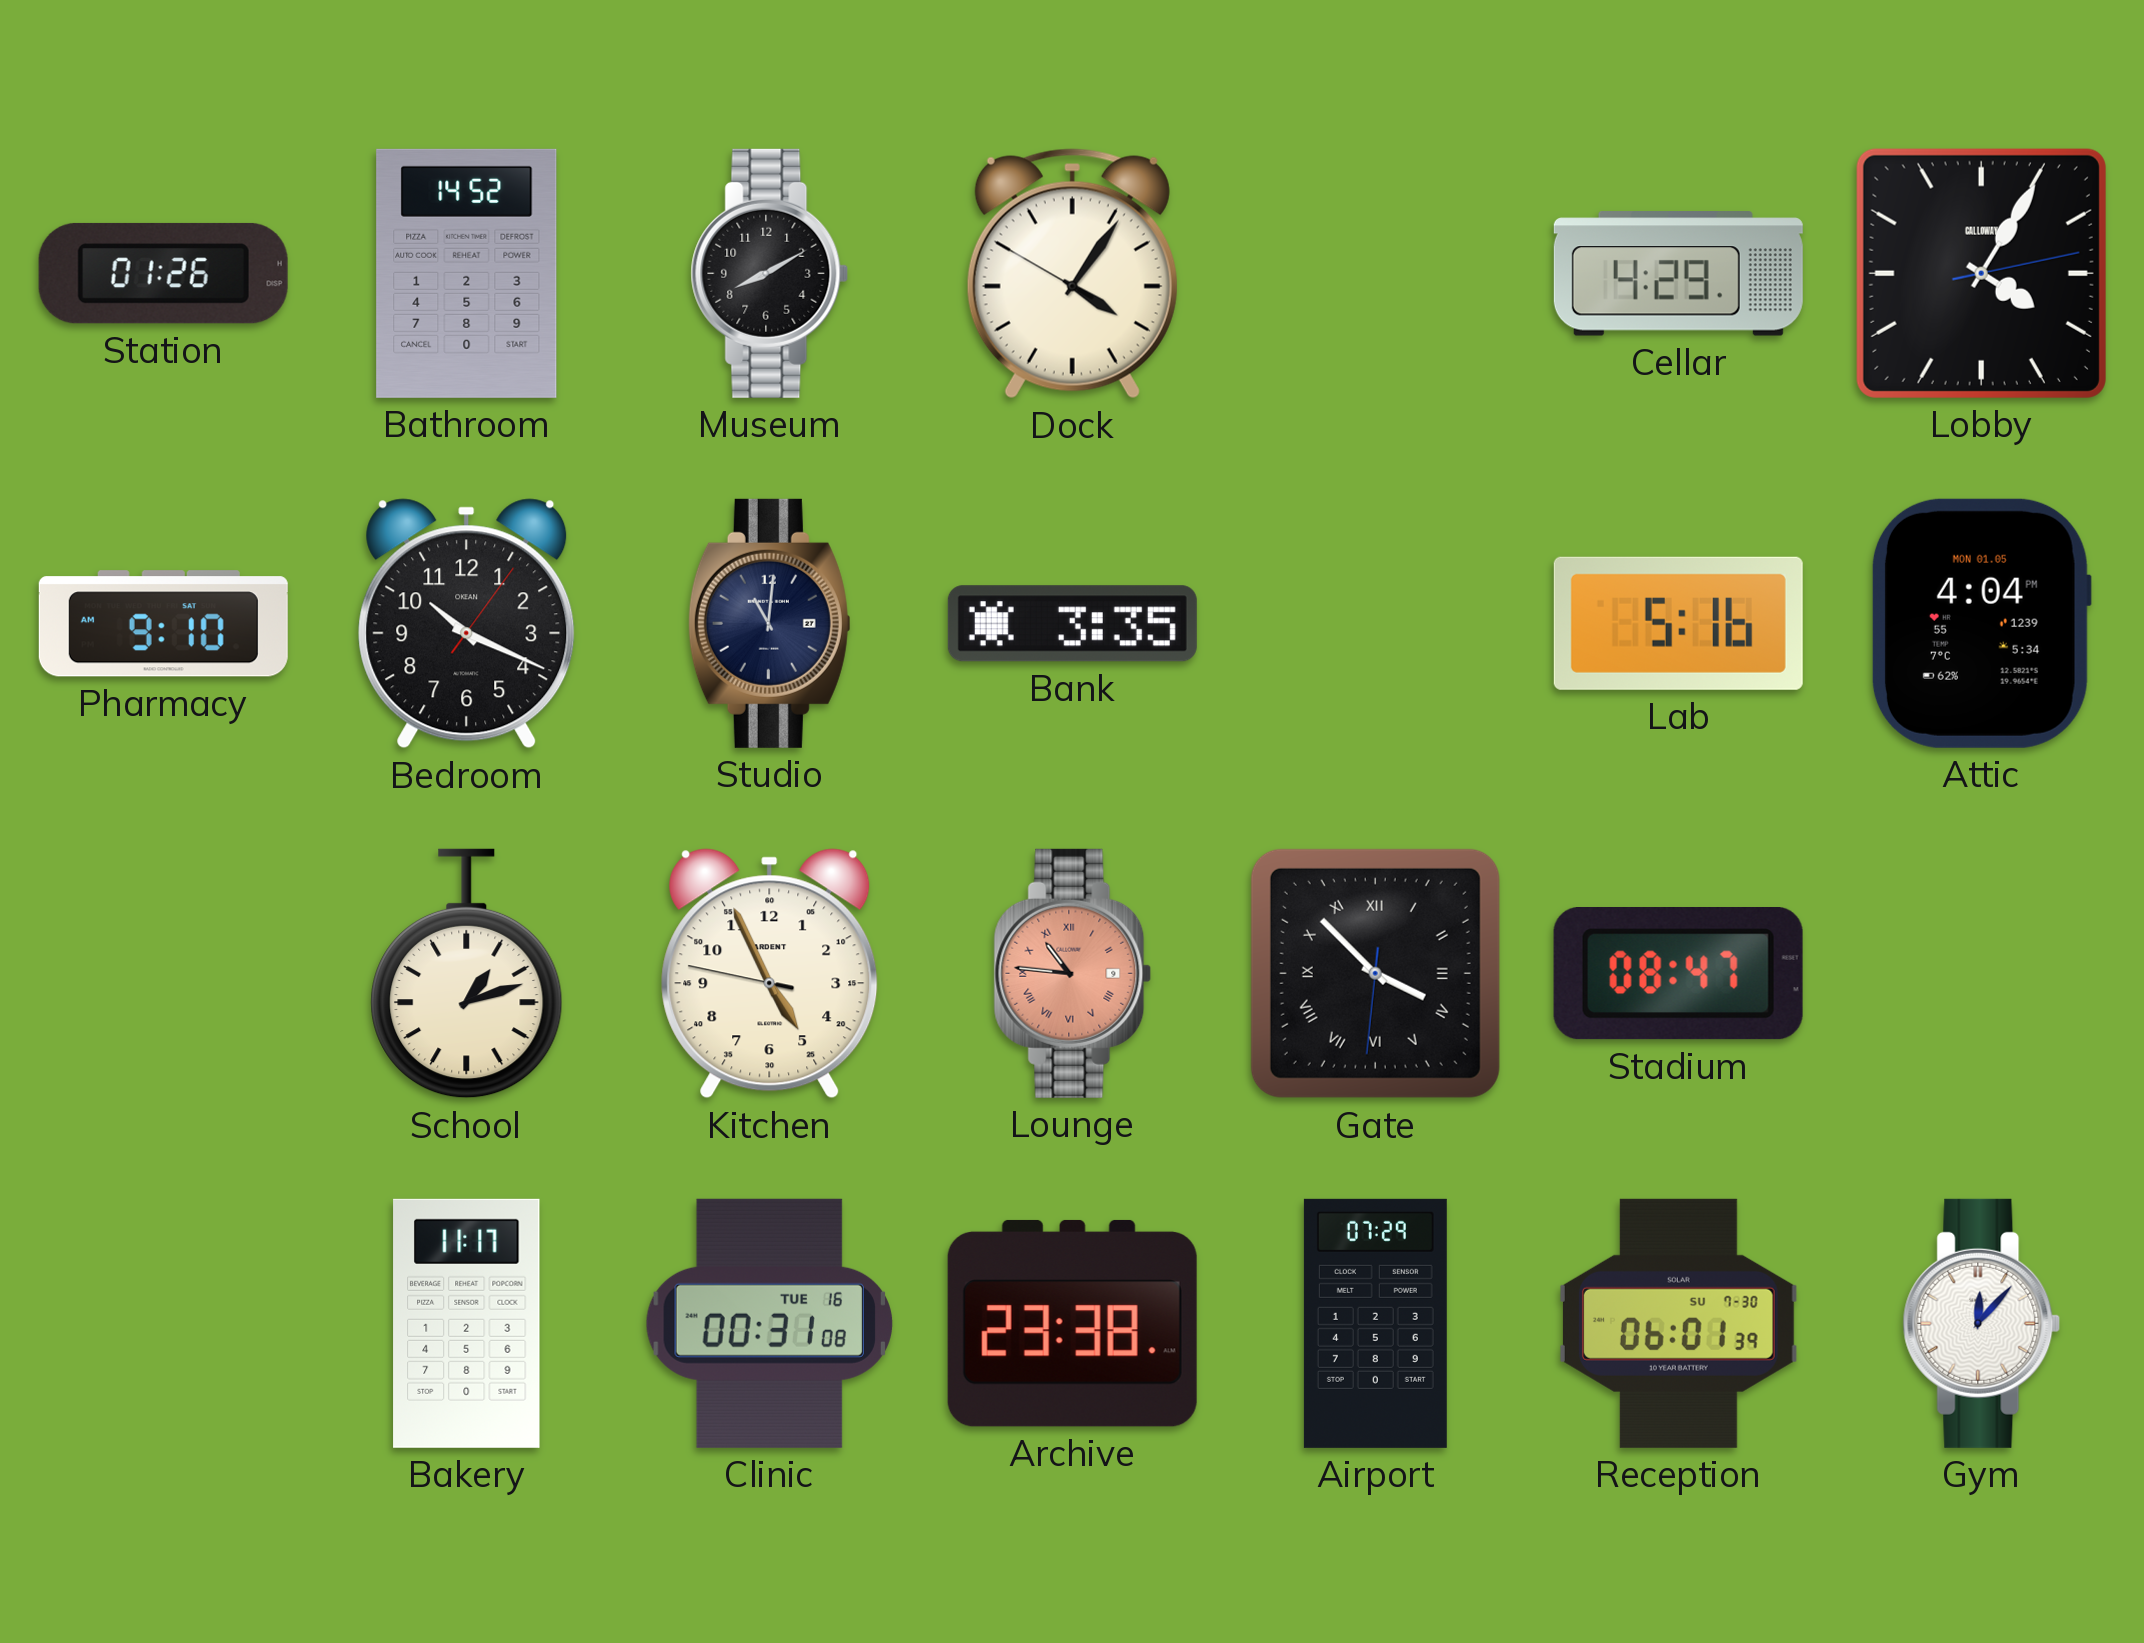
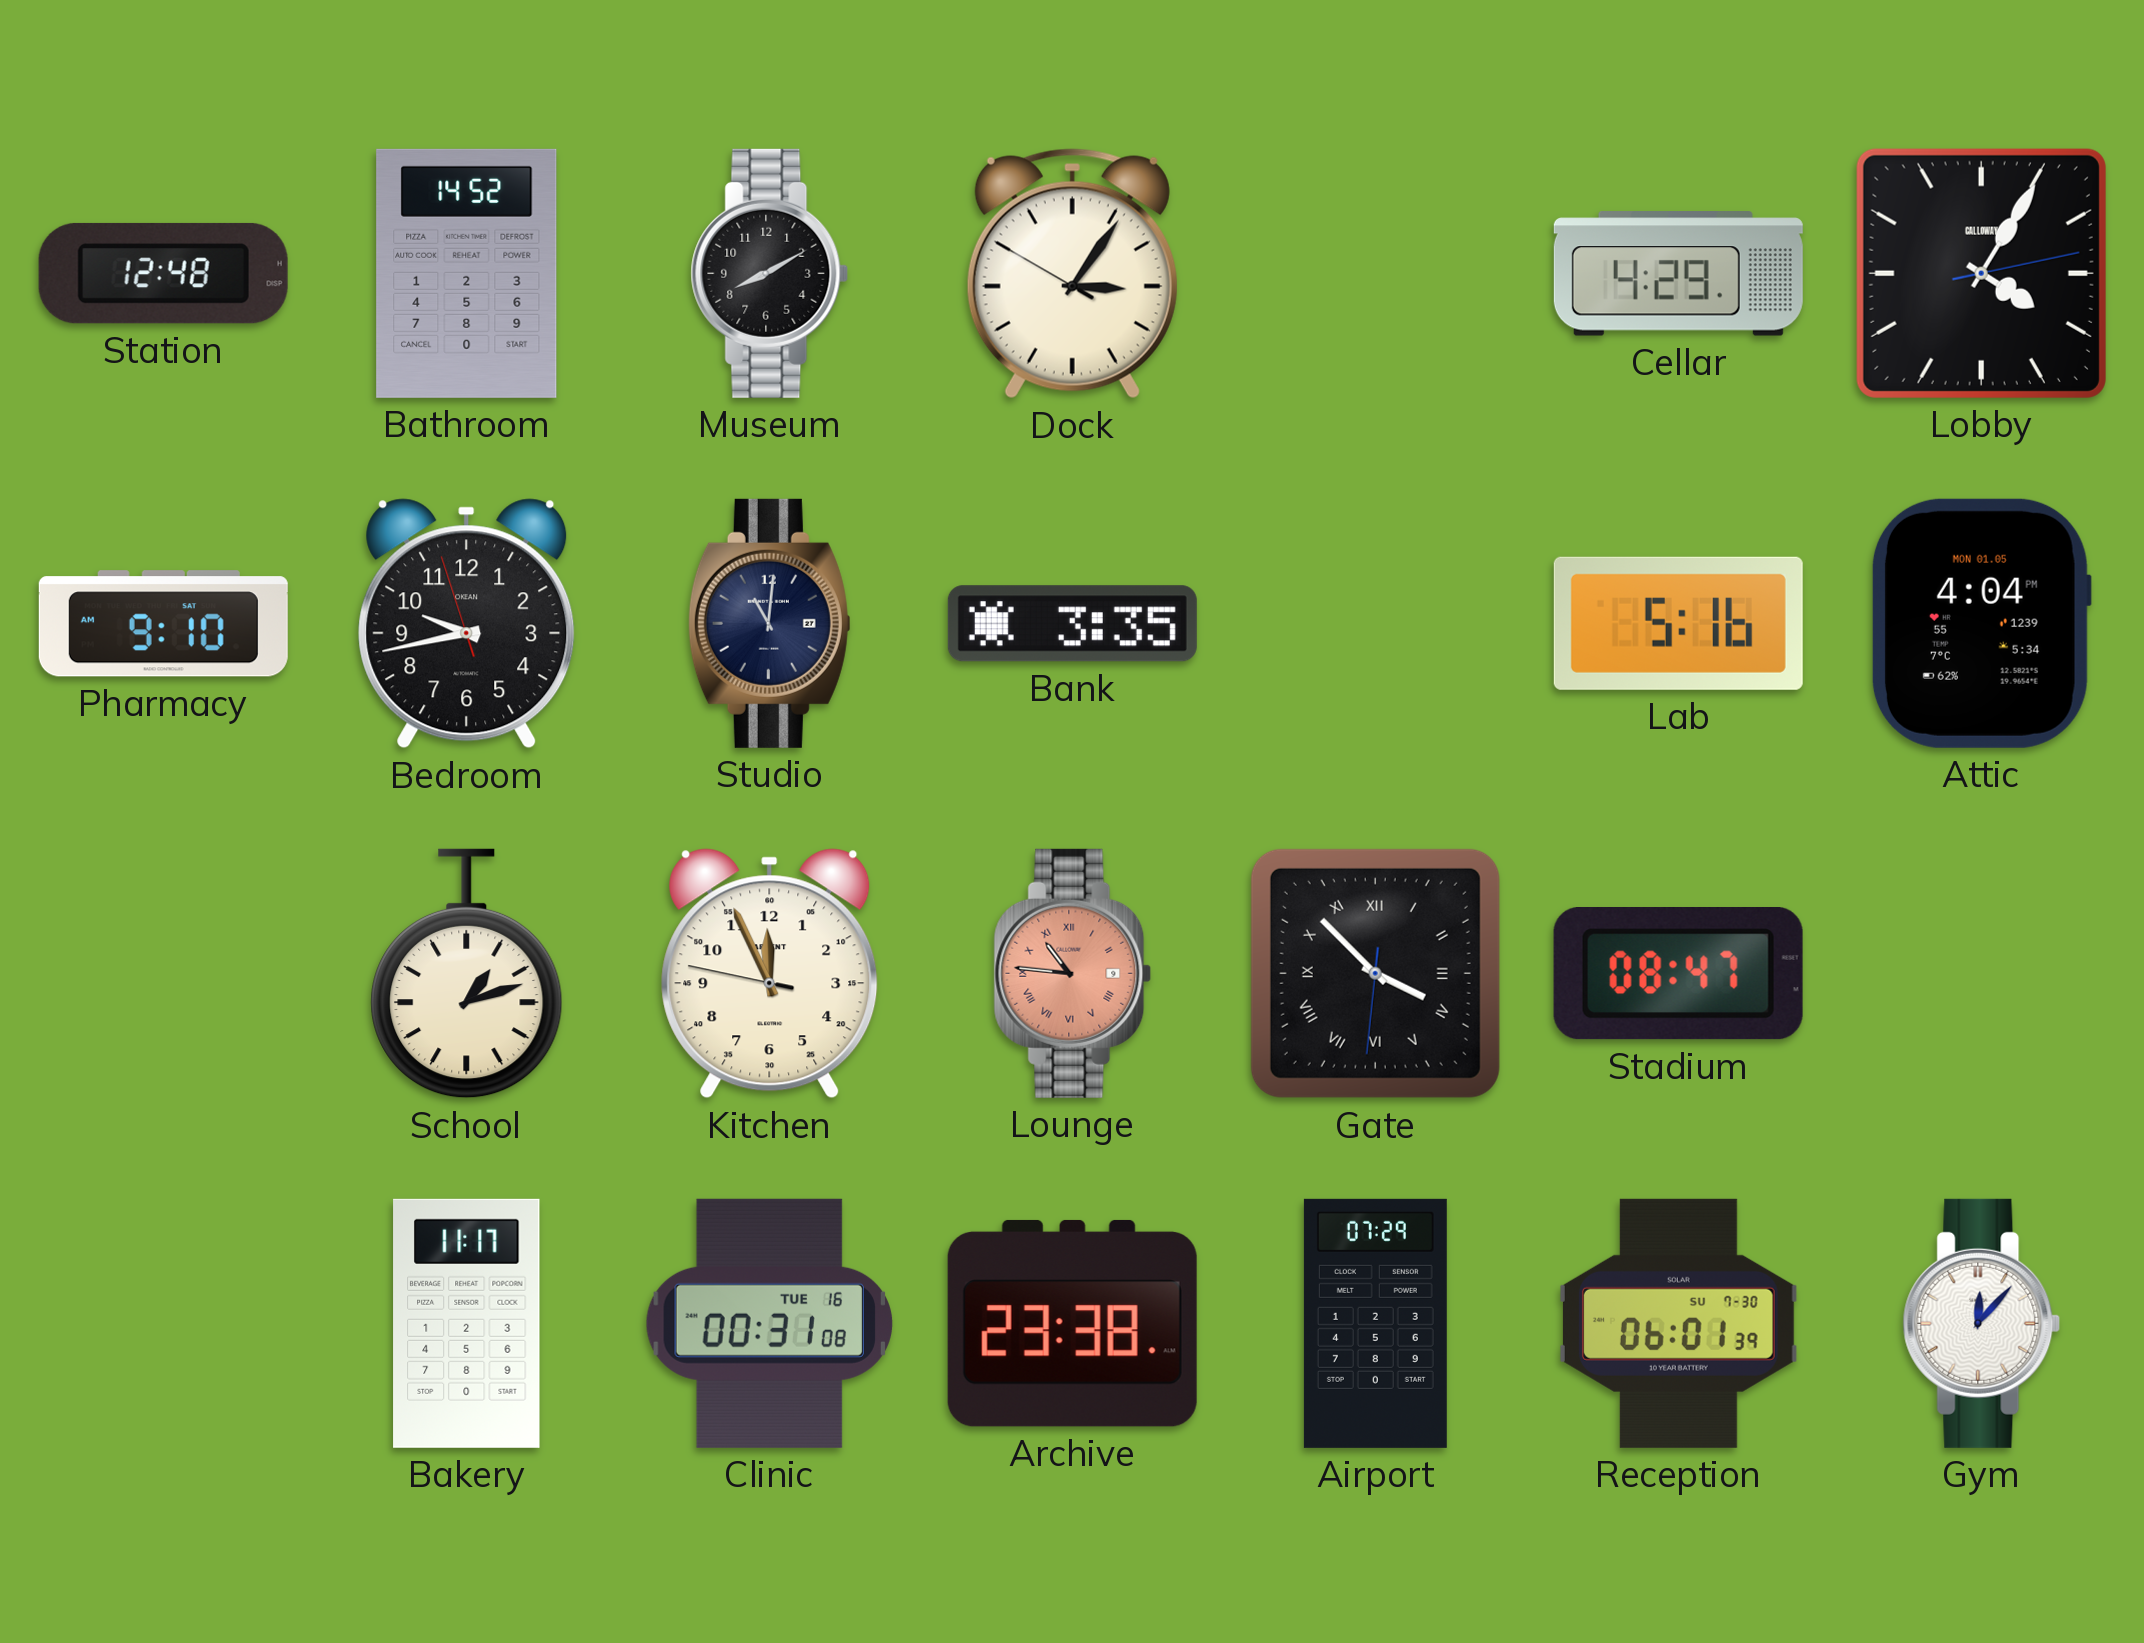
Station: 01:26 -> 12:48 (163, 273)
Dock: 4:05 -> 3:05 (1072, 274)
Bedroom: 10:19 -> 9:42 (467, 624)
Kitchen: 4:55 -> 11:55 (770, 974)
